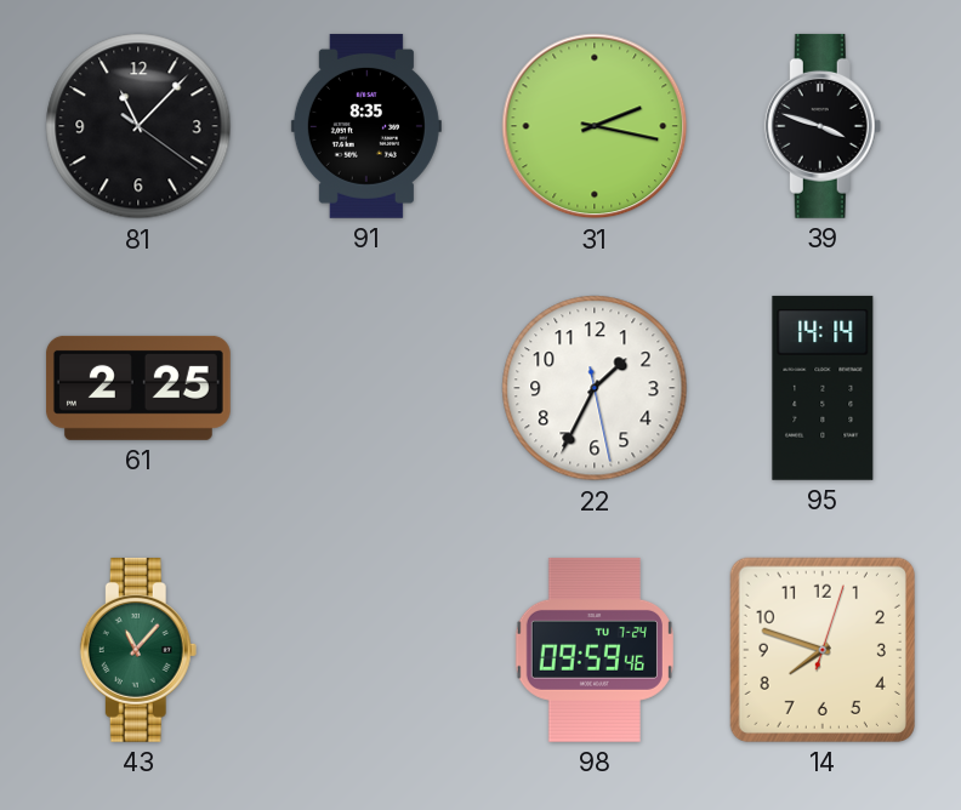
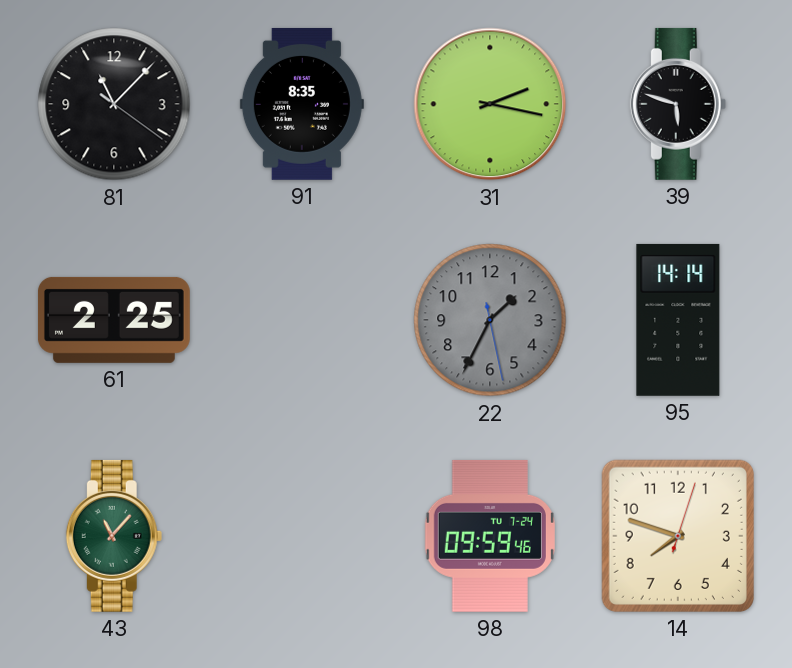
39: 3:48 -> 5:48 (678, 104)
22 dial: white -> grey (490, 320)
